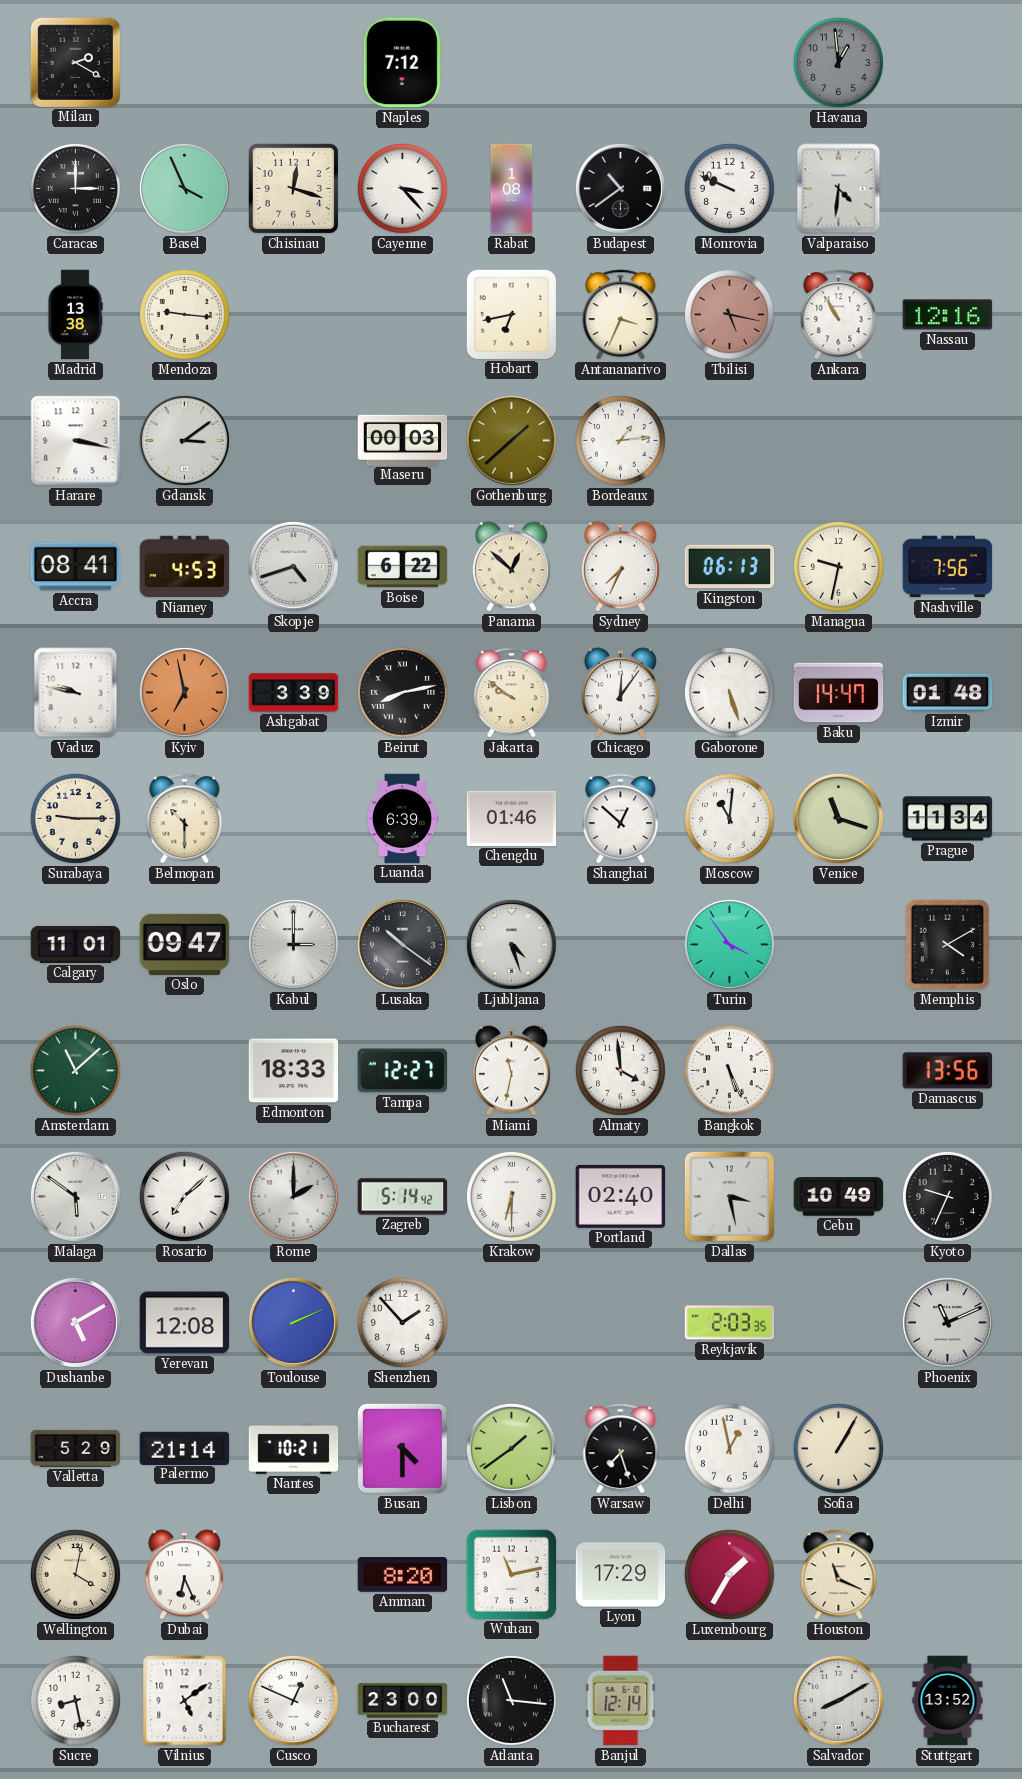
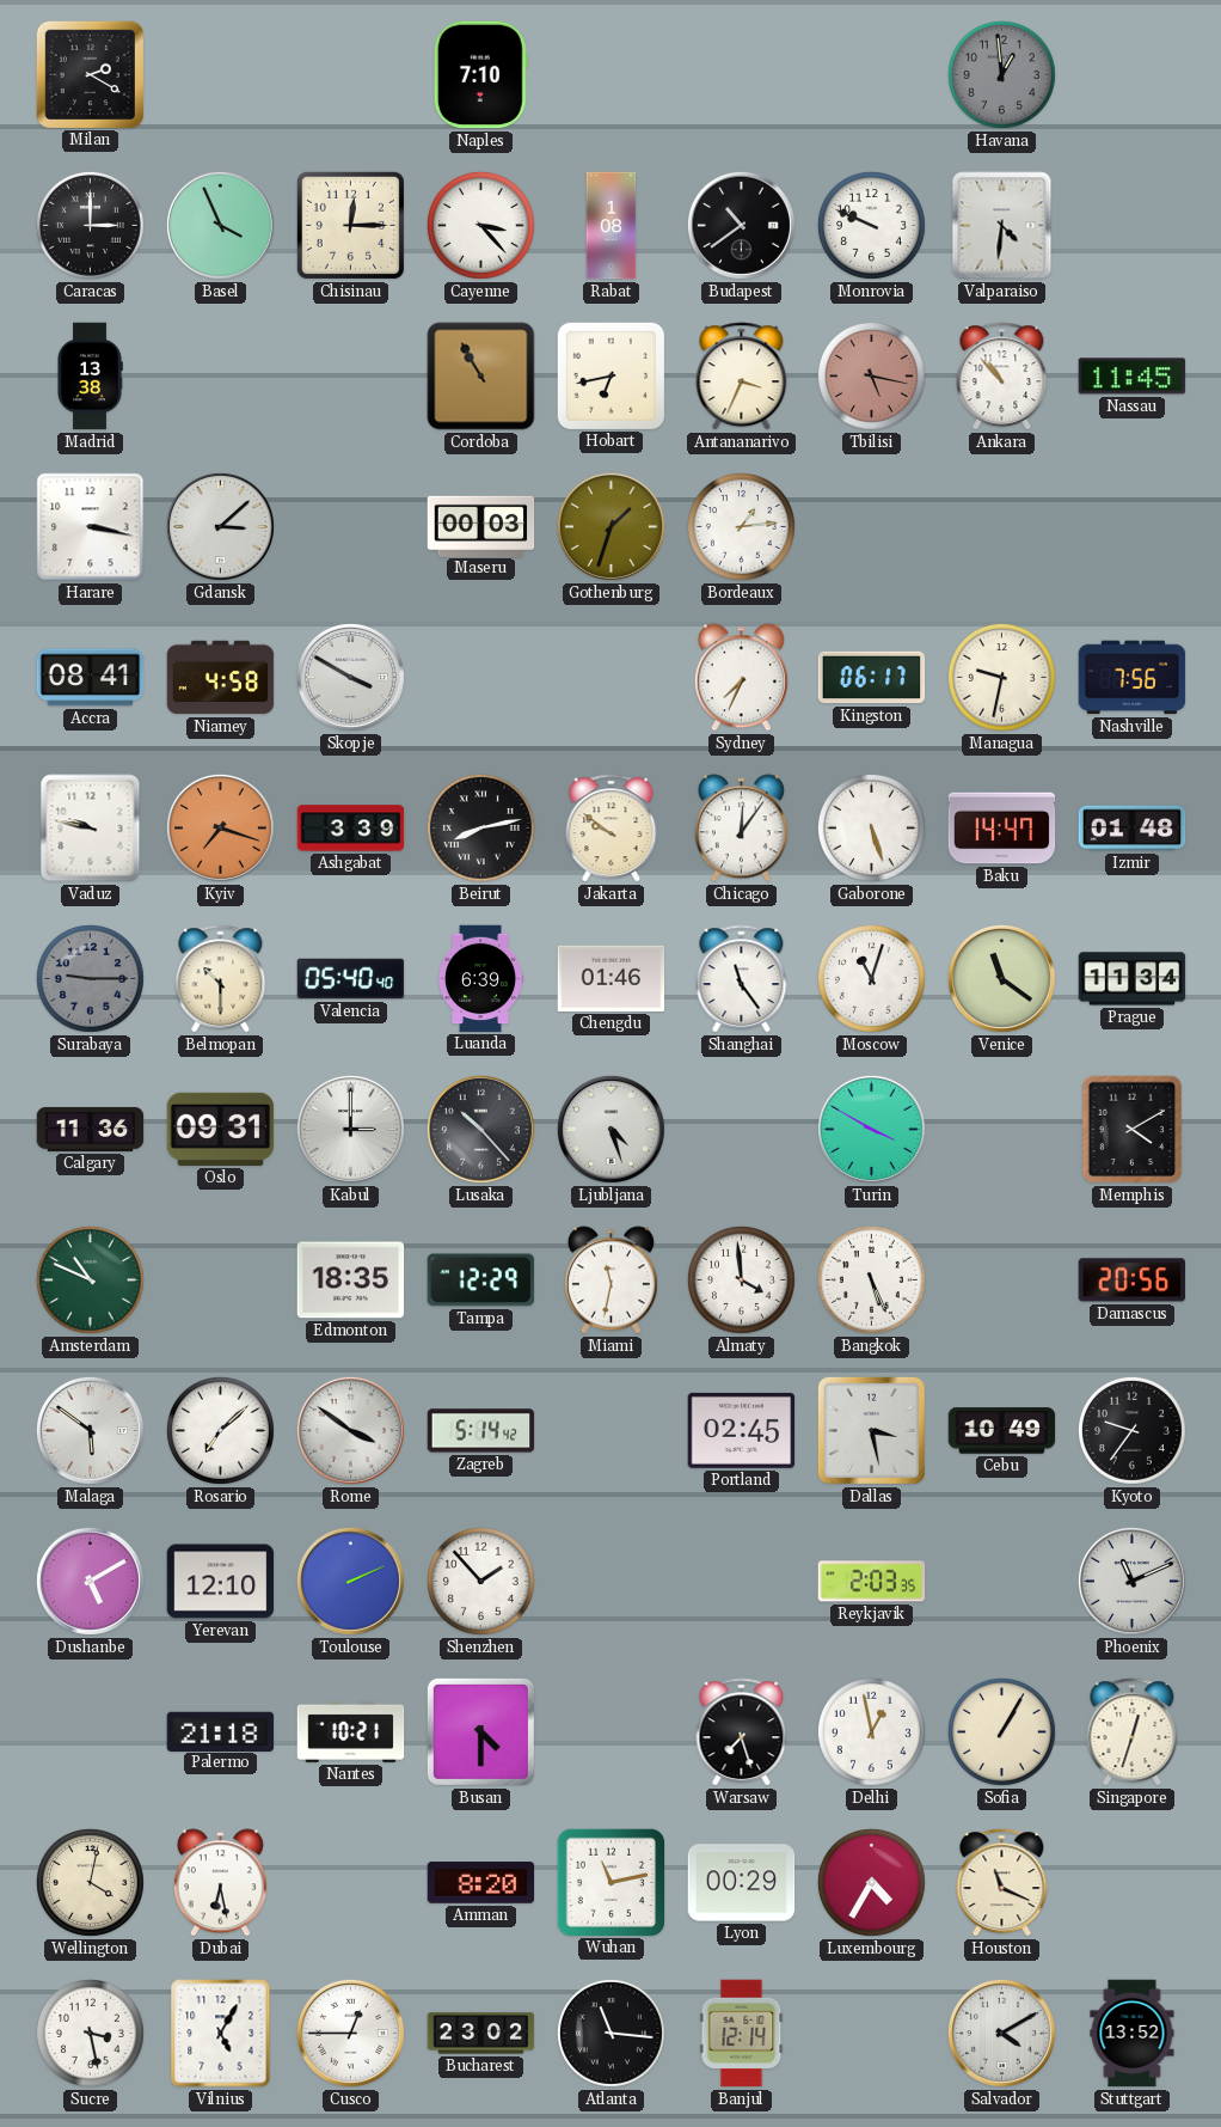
Naples: 7:12 -> 7:10 (480, 75)
Chisinau: 12:18 -> 12:15 (350, 225)
Mendoza: 9:16 -> none (184, 314)
Cordoba: none -> 10:55 (481, 377)
Ankara: 10:55 -> 10:53 (1002, 377)
Nassau: 12:16 -> 11:45 (1133, 377)
Gdansk: 3:09 -> 3:08 (220, 526)
Gothenburg: 1:38 -> 1:33 (610, 526)
Niamey: 4:53 -> 4:58 (221, 678)
Skopje: 4:42 -> 3:50 (350, 677)
Boise: 6:22 -> none (403, 567)
Panama: 12:52 -> none (511, 567)
Kingston: 06:13 -> 06:17 (872, 678)
Kyiv: 6:58 -> 7:18 (220, 827)
Surabaya dial: cream -> grey (90, 978)
Valencia: none -> 05:40 (351, 979)
Shanghai: 12:52 -> 11:24 (742, 979)
Moscow: 11:01 -> 11:03 (871, 978)
Venice: 11:18 -> 11:21 (1001, 978)
Calgary: 11:01 -> 11:36 (91, 1129)
Oslo: 09:47 -> 09:31 (221, 1129)
Lusaka: 10:21 -> 10:23 (480, 1129)
Turin: 3:54 -> 3:50 (871, 1129)
Amsterdam: 11:08 -> 10:49 (90, 1279)
Edmonton: 18:33 -> 18:35 (351, 1281)
Tampa: 12:27 -> 12:29 (481, 1281)
Damascus: 13:56 -> 20:56 (1133, 1281)
Rome: 2:00 -> 3:51 (350, 1430)
Krakow: 6:30 -> none (511, 1196)
Portland: 02:40 -> 02:45 (742, 1430)
Kyoto: 9:34 -> 9:36 (1131, 1430)
Yerevan: 12:08 -> 12:10 (221, 1582)
Valletta: 5:29 -> none (76, 1448)
Palermo: 21:14 -> 21:18 (221, 1731)
Lisbon: 1:39 -> none (511, 1448)
Singapore: none -> 12:33 (1133, 1732)
Dubai: 6:26 -> 6:28 (220, 1883)
Lyon: 17:29 -> 00:29 (742, 1883)
Luxembourg: 1:35 -> 4:35 (871, 1882)
Sucre: 8:28 -> 3:28 (90, 2033)
Vilnius: 5:09 -> 5:05 (221, 2034)
Cusco: 12:49 -> 12:45 (350, 2033)
Bucharest: 23:00 -> 23:02 (481, 2034)
Salvador: 8:10 -> 4:10 (1001, 2033)
